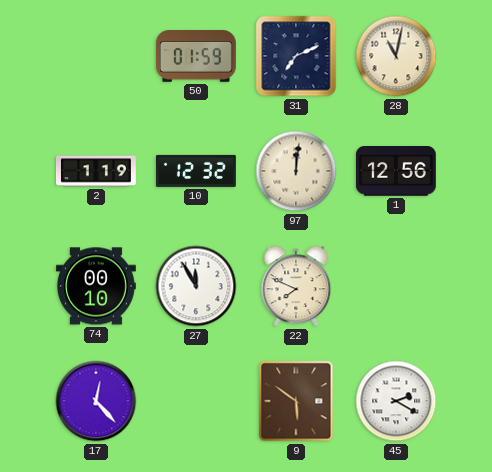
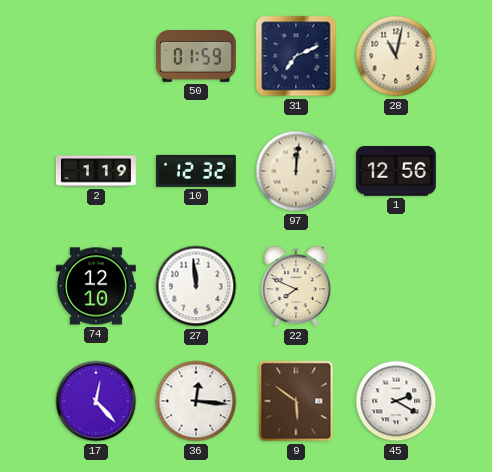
74: 00:10 -> 12:10 (97, 286)
27: 11:55 -> 11:59 (196, 286)
36: none -> 12:16 (196, 401)
